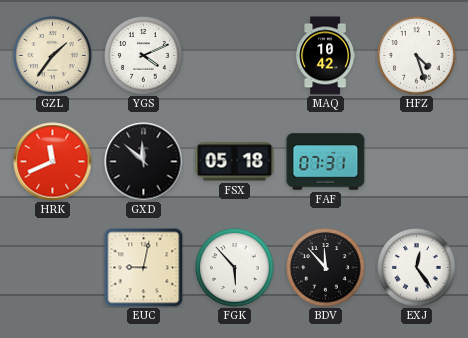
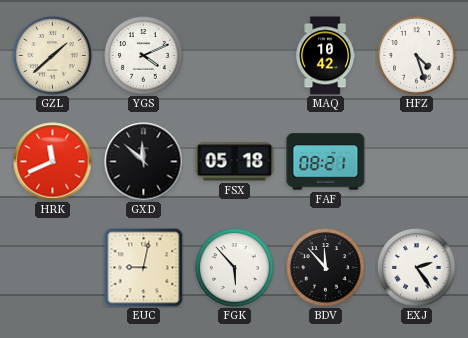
GZL: 1:36 -> 1:38 (53, 56)
FAF: 07:31 -> 08:21 (326, 162)
EXJ: 12:24 -> 2:24 (417, 268)
